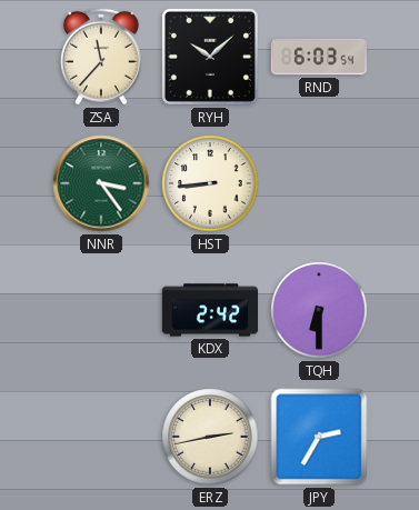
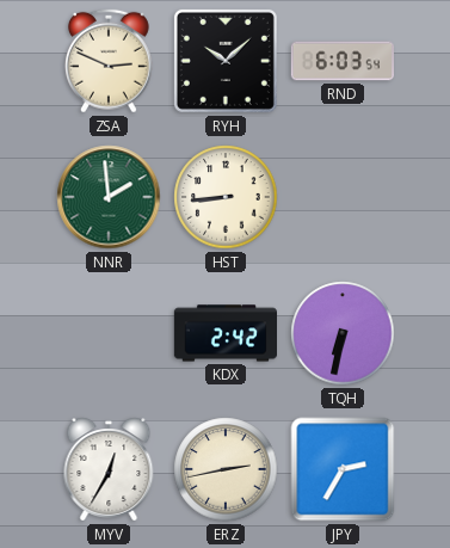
ZSA: 11:37 -> 2:49 (109, 61)
NNR: 3:24 -> 1:59 (109, 197)
TQH: 6:30 -> 6:32 (343, 333)
MYV: none -> 12:35 (109, 469)
